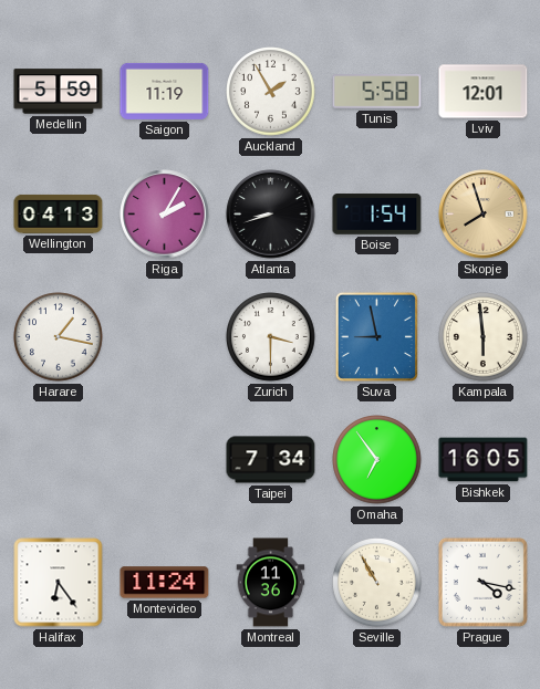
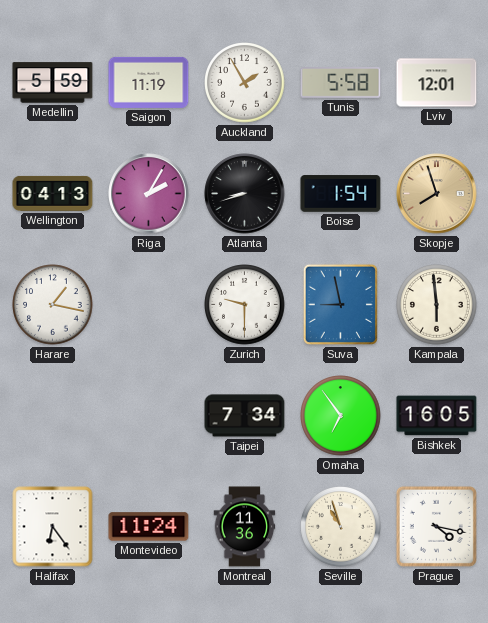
Zurich: 3:30 -> 9:30 (245, 305)
Seville: 10:55 -> 10:57 (341, 527)
